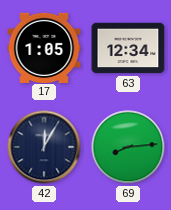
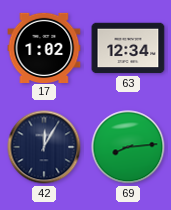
17: 1:05 -> 1:02 (44, 47)
